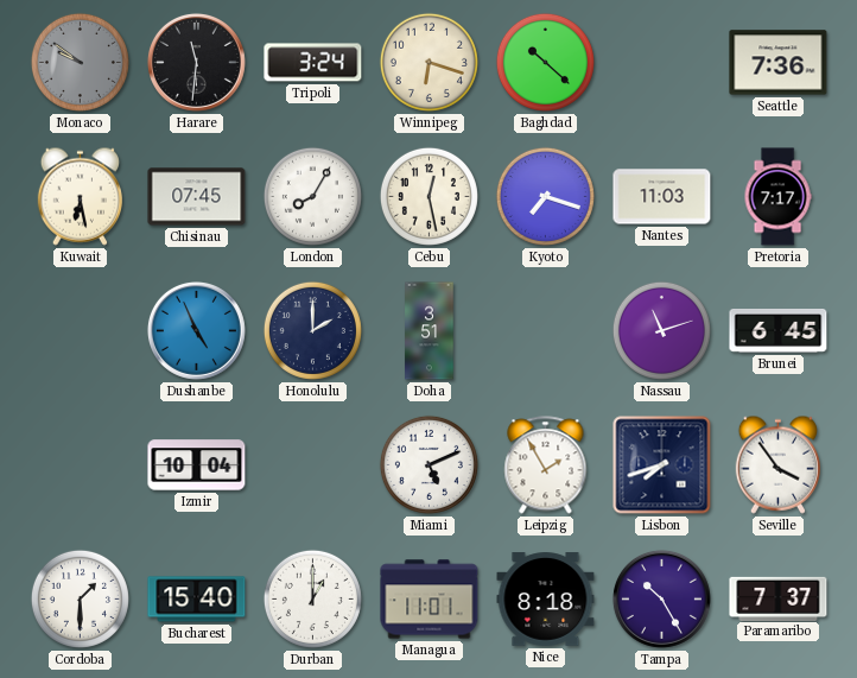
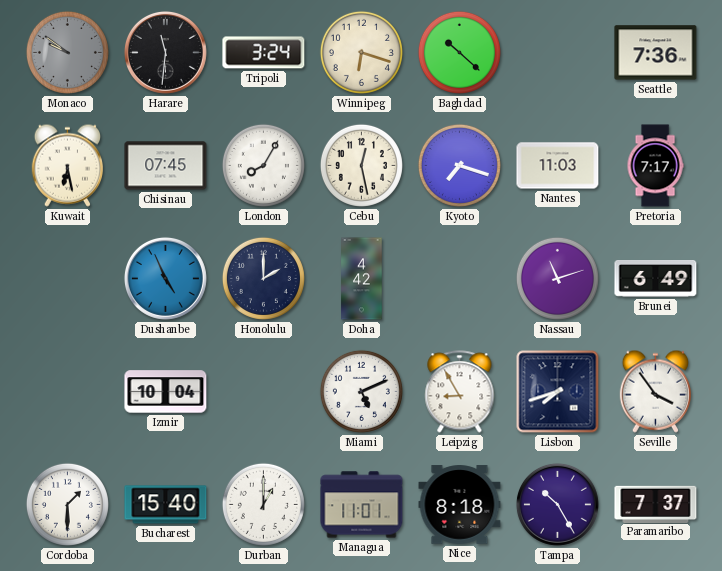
Doha: 3:51 -> 4:42 (362, 279)
Brunei: 6:45 -> 6:49 (656, 279)
Leipzig: 1:55 -> 8:55 (460, 392)
